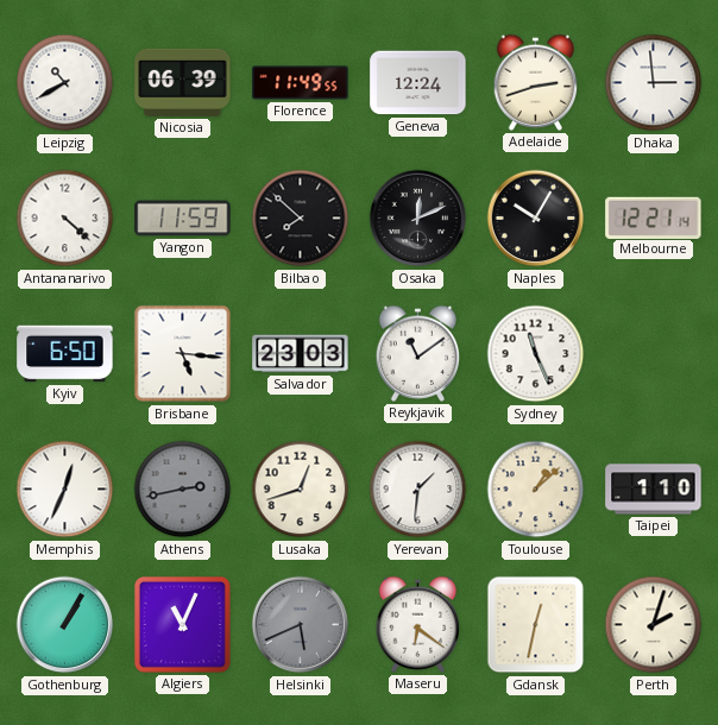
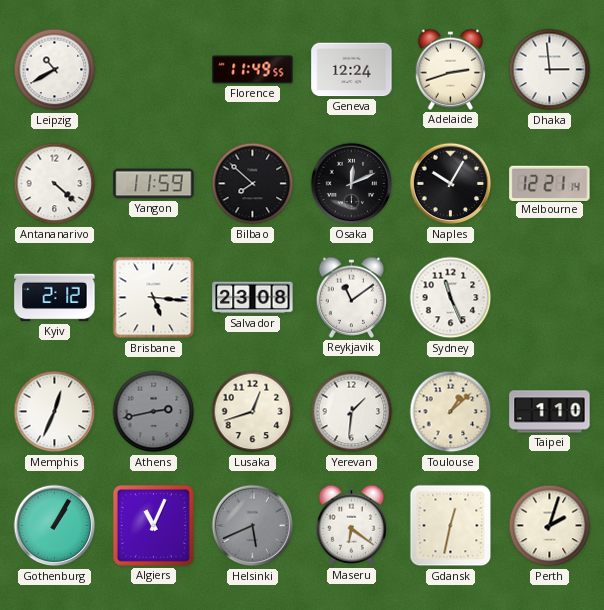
Nicosia: 06:39 -> none (183, 82)
Kyiv: 6:50 -> 2:12 (55, 298)
Salvador: 23:03 -> 23:08 (253, 298)
